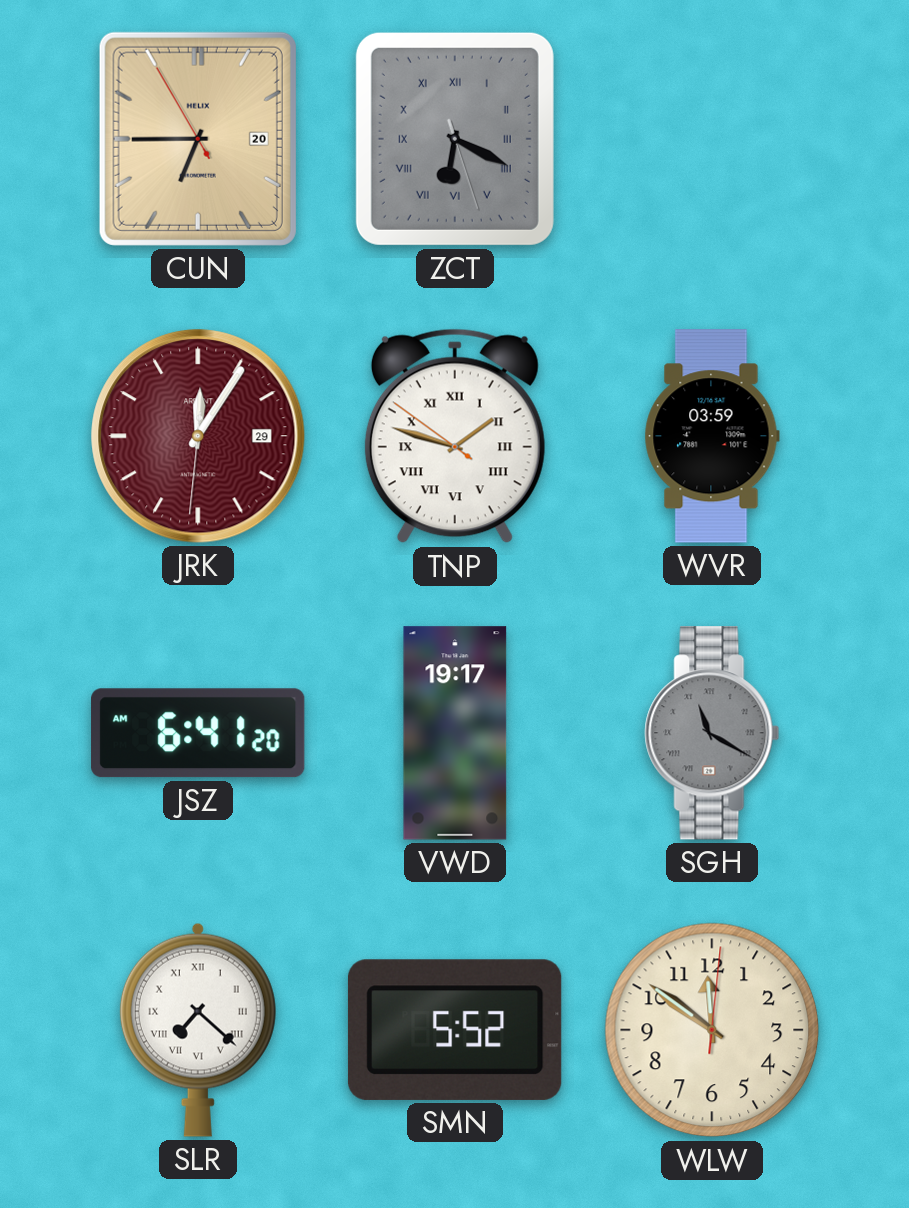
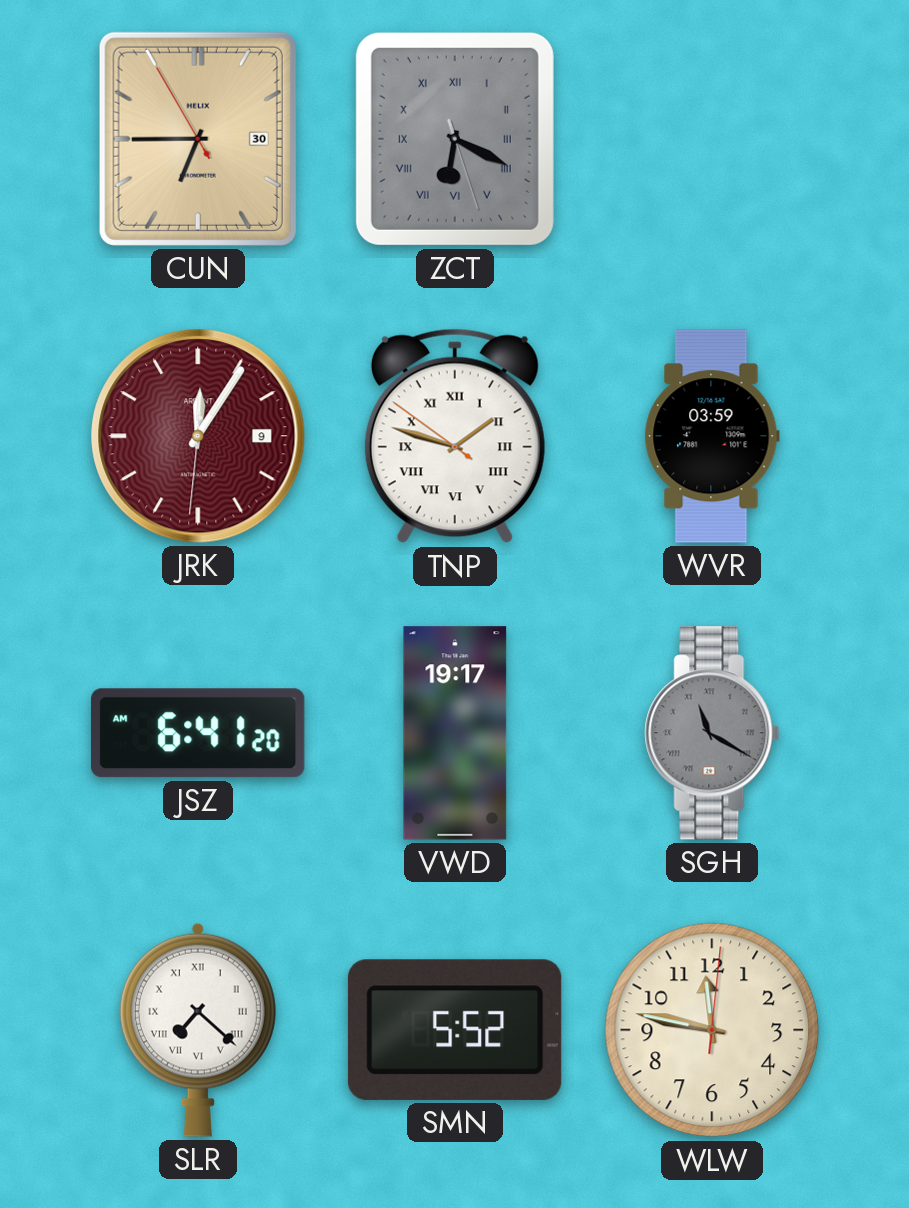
CUN date: 20 -> 30 (198, 139)
JRK date: 29 -> 9 (198, 436)
WLW: 11:51 -> 11:47 (712, 1030)
